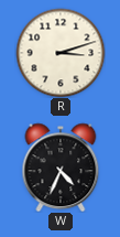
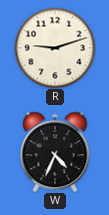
R: 3:12 -> 9:12 (55, 48)
